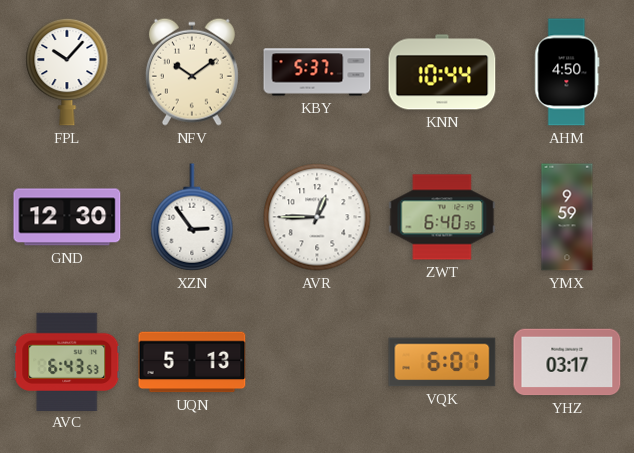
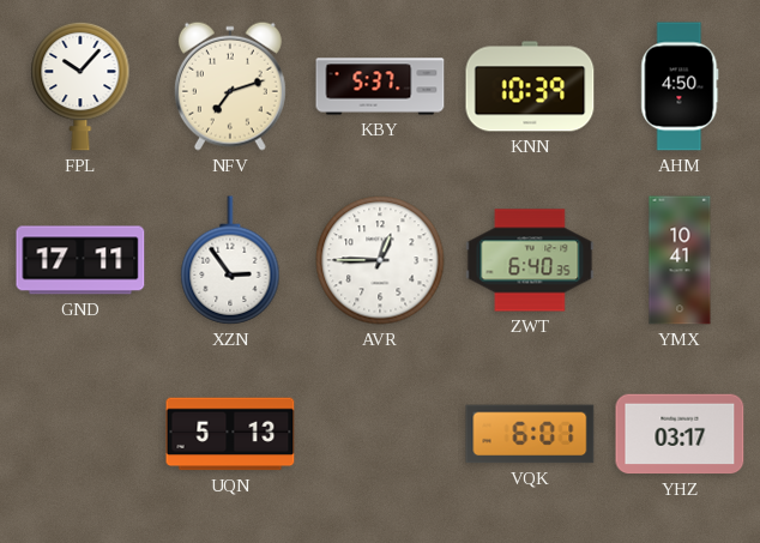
NFV: 10:09 -> 7:12 (230, 86)
KNN: 10:44 -> 10:39 (530, 86)
GND: 12:30 -> 17:11 (80, 260)
YMX: 9:59 -> 10:41 (680, 260)
AVC: 6:43 -> none (67, 361)
